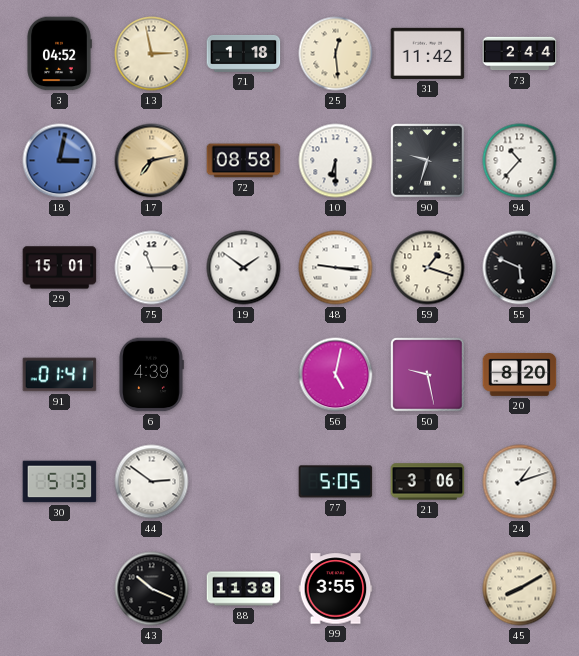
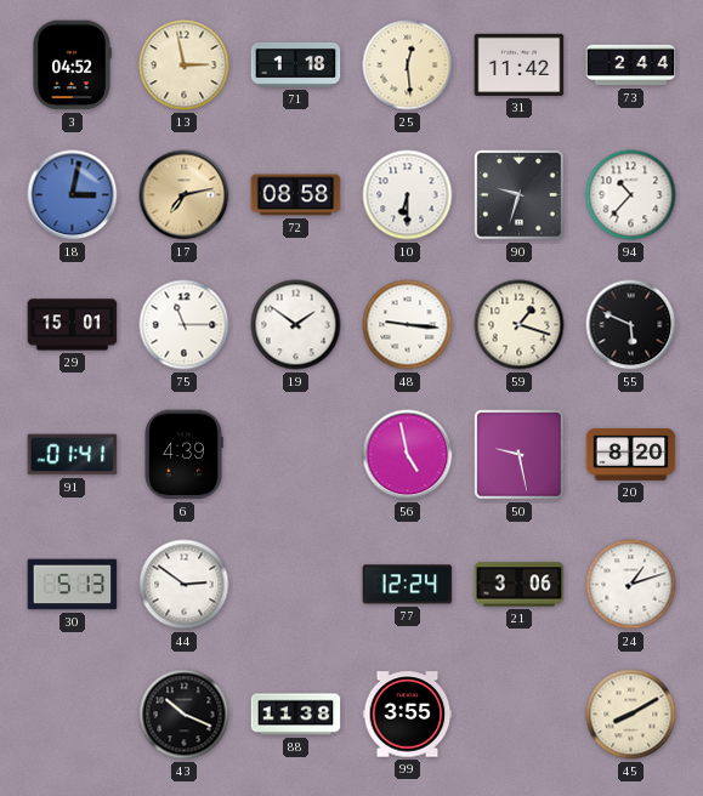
56: 5:02 -> 4:58 (408, 455)
77: 5:05 -> 12:24 (408, 585)
